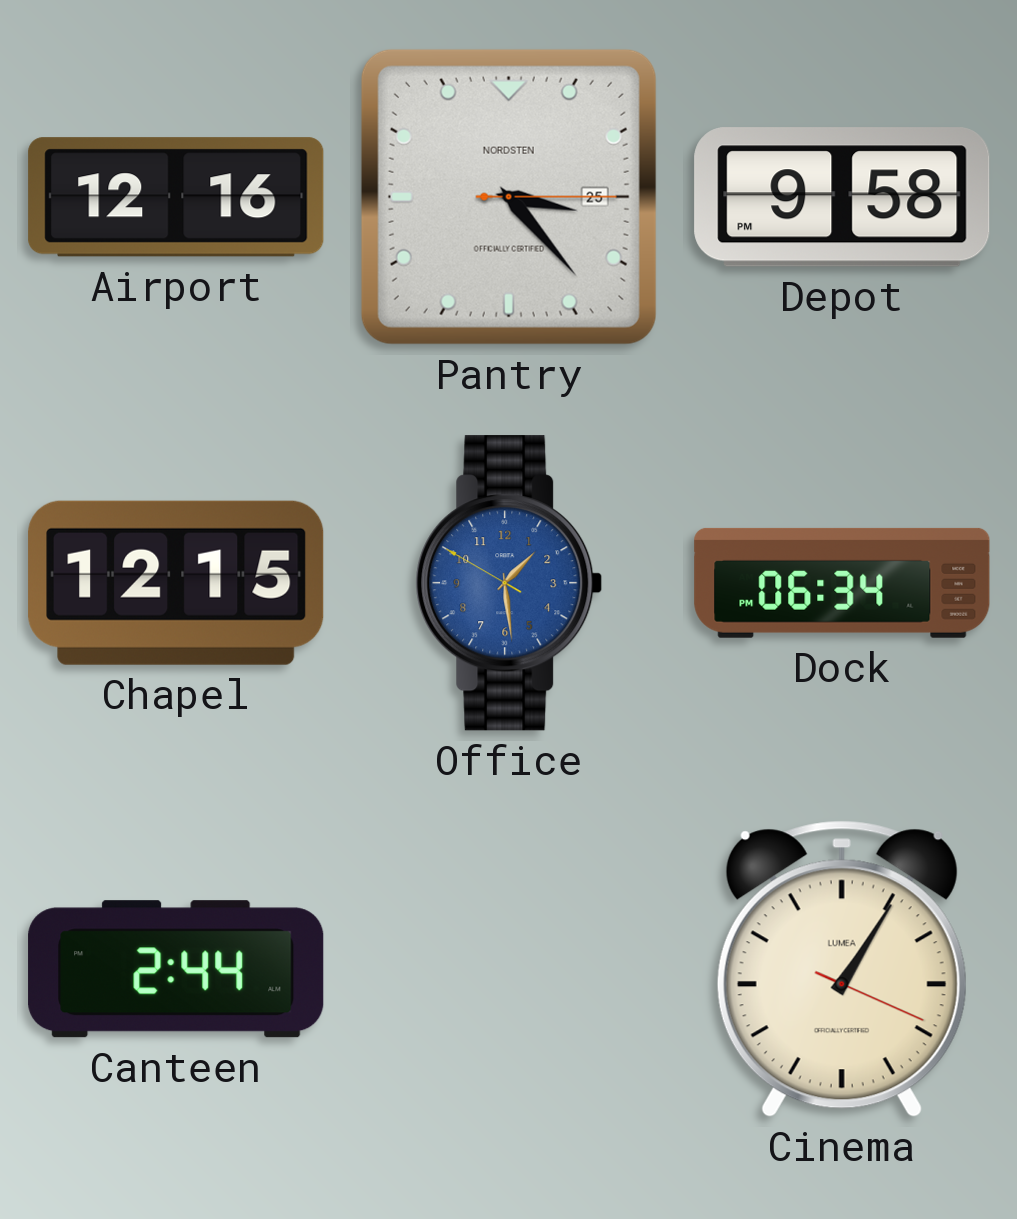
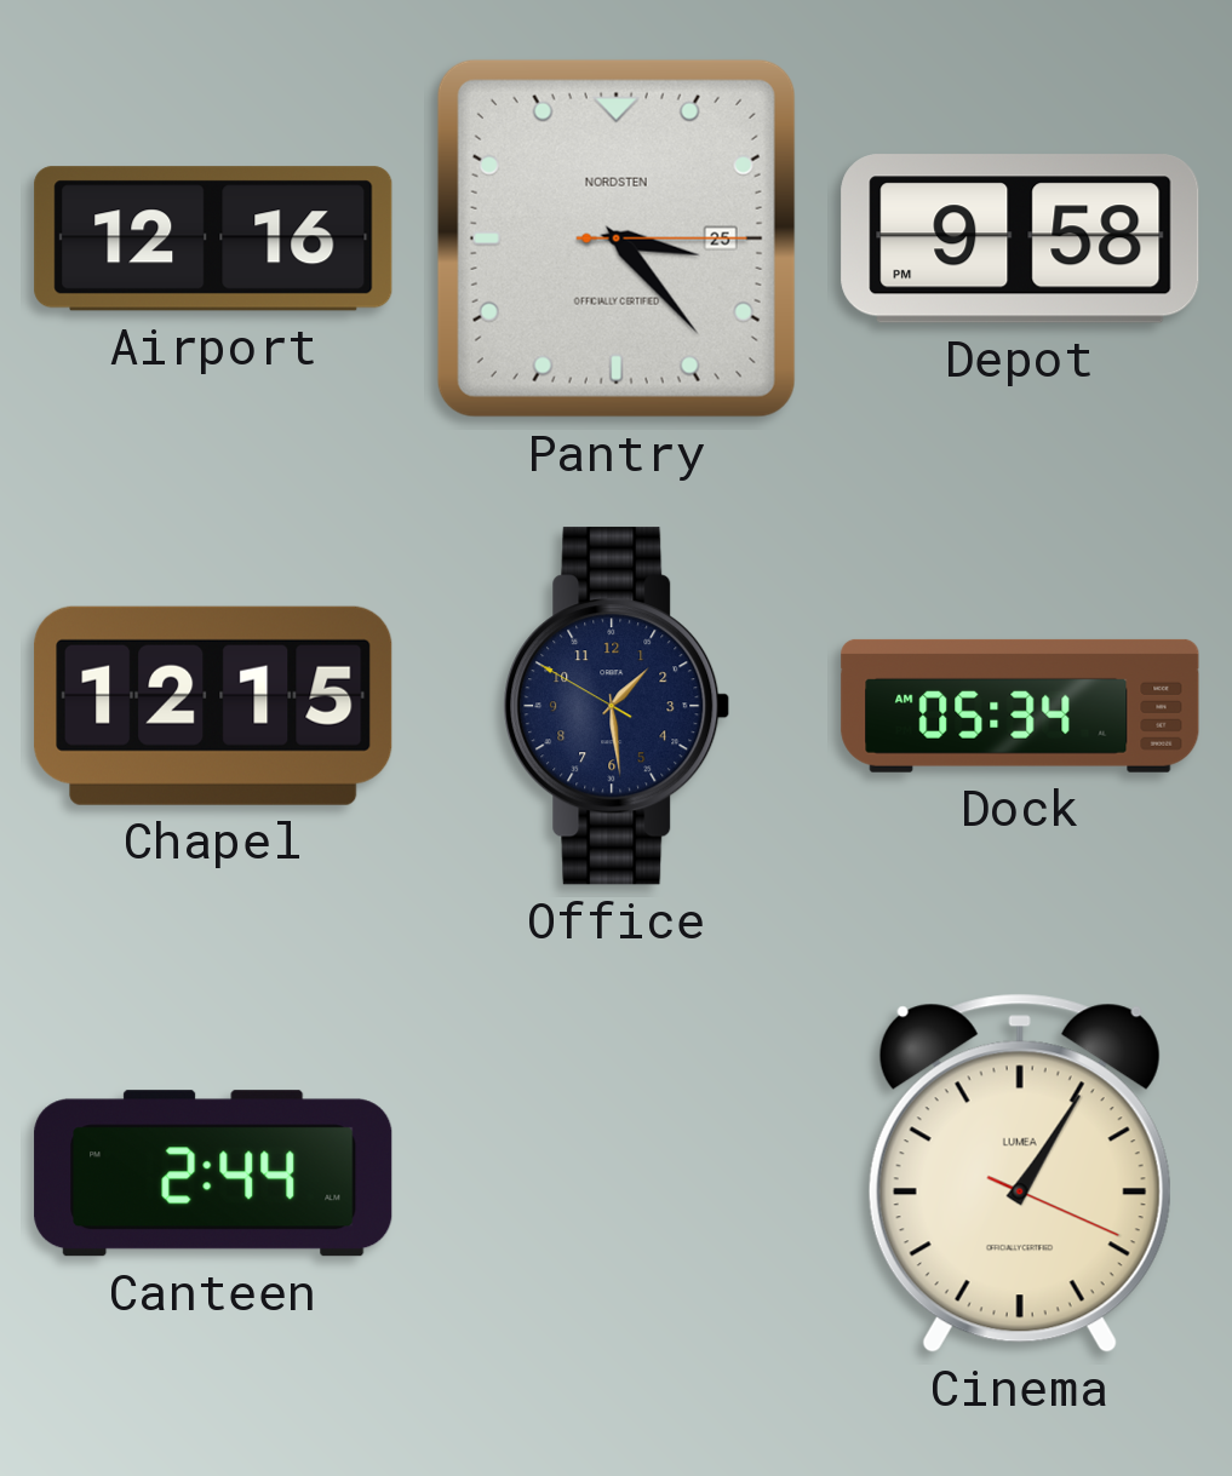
Office dial: blue -> navy (617, 706)
Dock: 06:34 -> 05:34 (1020, 706)
